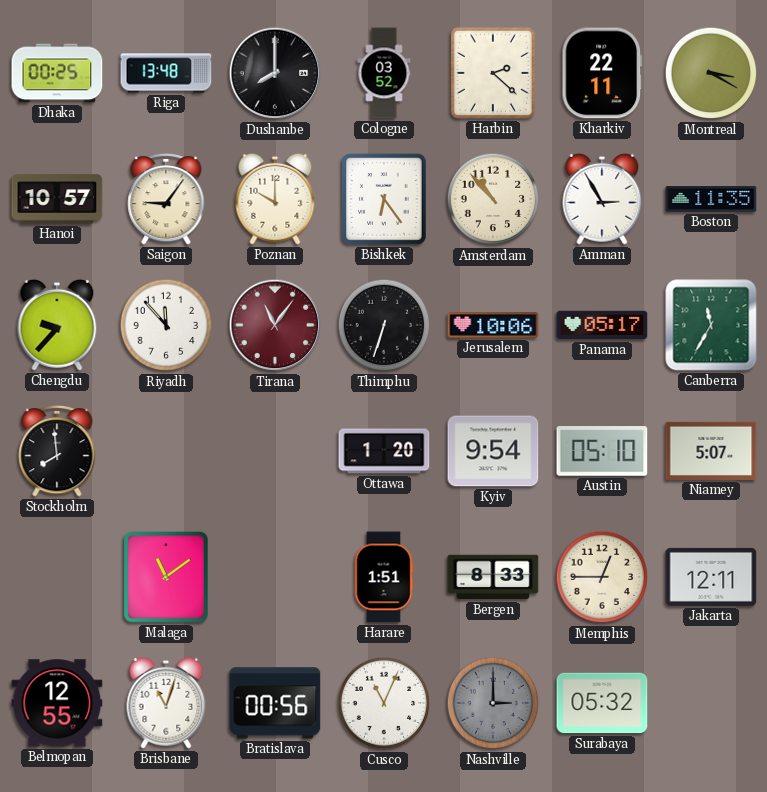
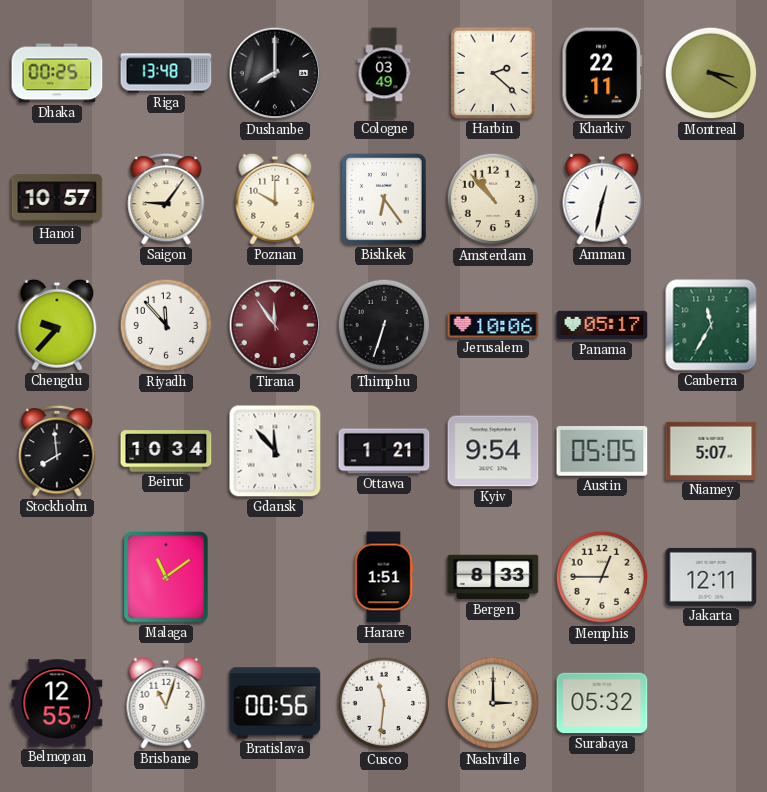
Cologne: 03:52 -> 03:49 (384, 73)
Amman: 2:55 -> 12:32 (602, 199)
Boston: 11:35 -> none (711, 199)
Tirana: 11:06 -> 11:54 (275, 325)
Beirut: none -> 10:34 (166, 451)
Gdansk: none -> 11:53 (275, 451)
Ottawa: 1:20 -> 1:21 (384, 451)
Austin: 05:10 -> 05:05 (602, 451)
Cusco: 11:04 -> 11:31 (384, 703)
Nashville dial: grey -> cream (493, 703)
